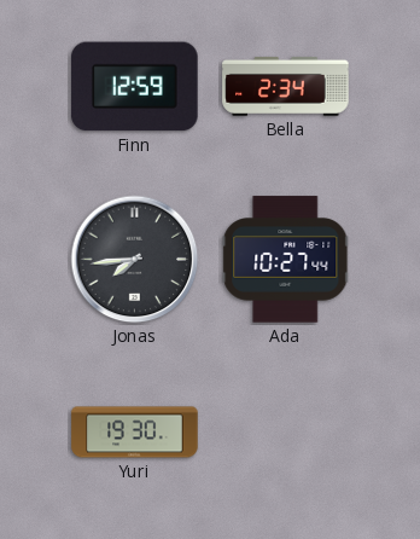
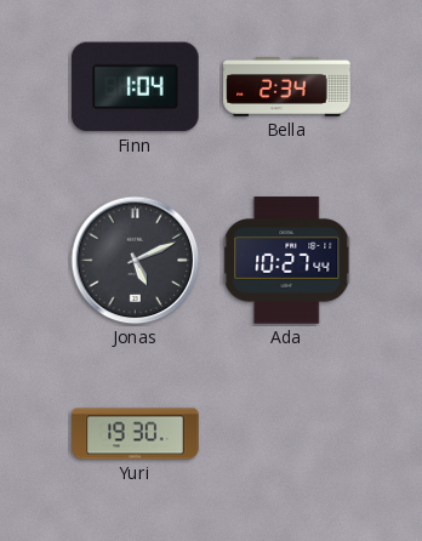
Finn: 12:59 -> 1:04 (136, 87)
Jonas: 7:44 -> 5:11 (136, 261)
